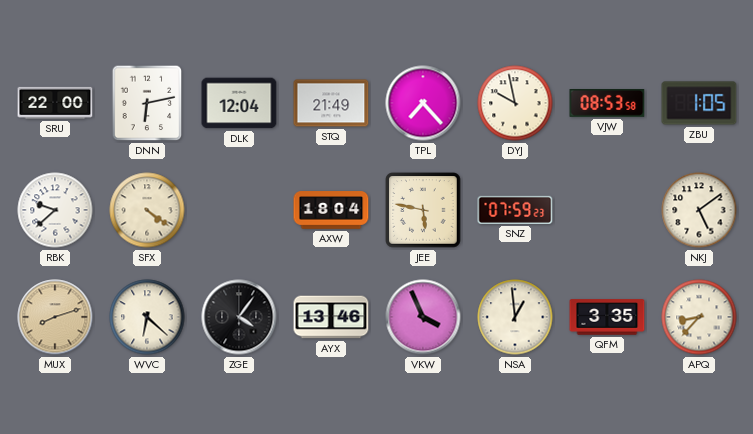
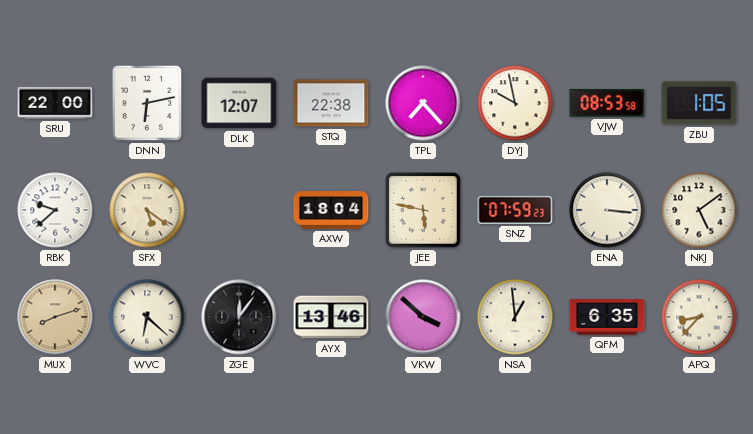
DLK: 12:04 -> 12:07 (239, 103)
STQ: 21:49 -> 22:38 (331, 103)
SFX: 4:21 -> 5:21 (147, 210)
ENA: none -> 3:16 (607, 210)
ZGE: 4:06 -> 12:06 (239, 317)
VKW: 3:56 -> 3:52 (423, 317)
QFM: 3:35 -> 6:35 (607, 317)
